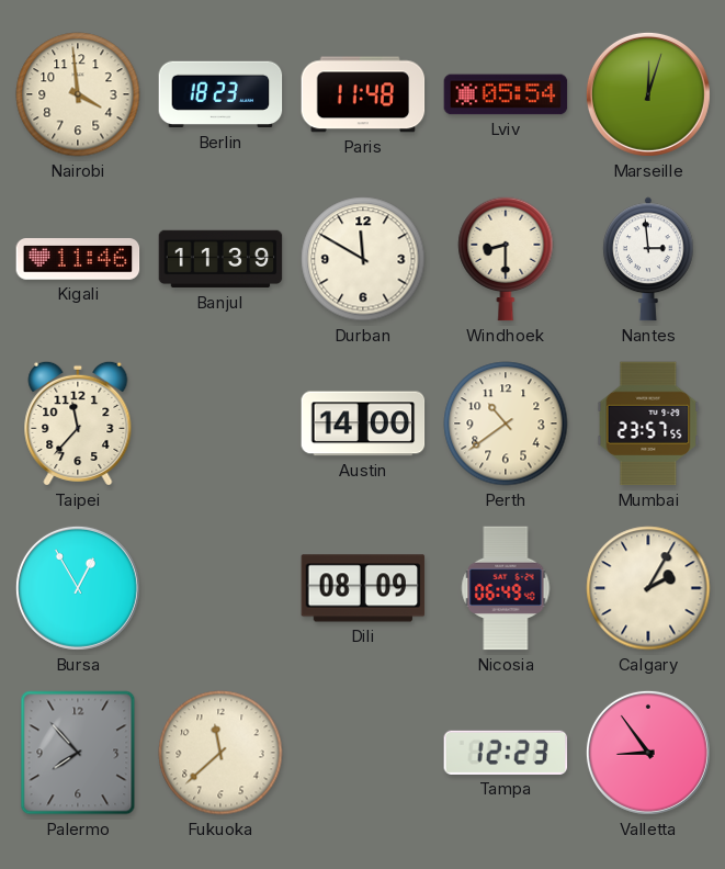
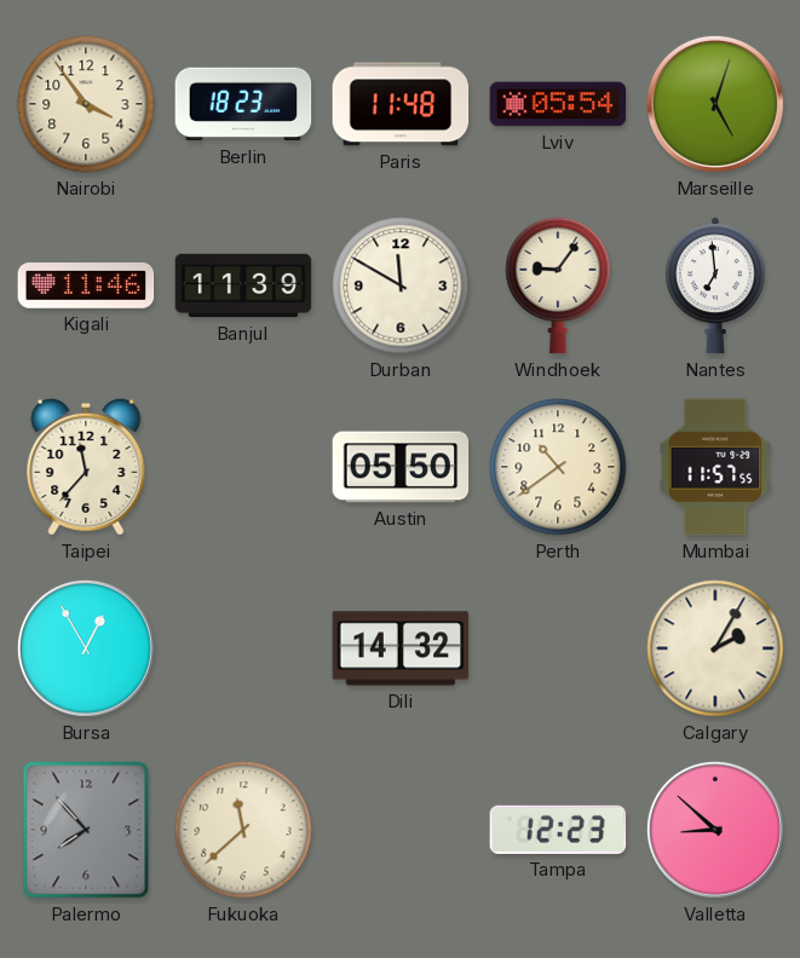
Nairobi: 3:59 -> 3:54 (86, 104)
Marseille: 12:03 -> 5:03 (715, 104)
Windhoek: 8:30 -> 9:06 (558, 285)
Nantes: 2:59 -> 6:59 (716, 285)
Austin: 14:00 -> 05:50 (401, 467)
Mumbai: 23:57 -> 11:57 (715, 467)
Dili: 08:09 -> 14:32 (401, 648)
Nicosia: 06:49 -> none (506, 588)
Valletta: 8:54 -> 8:52 (715, 830)
